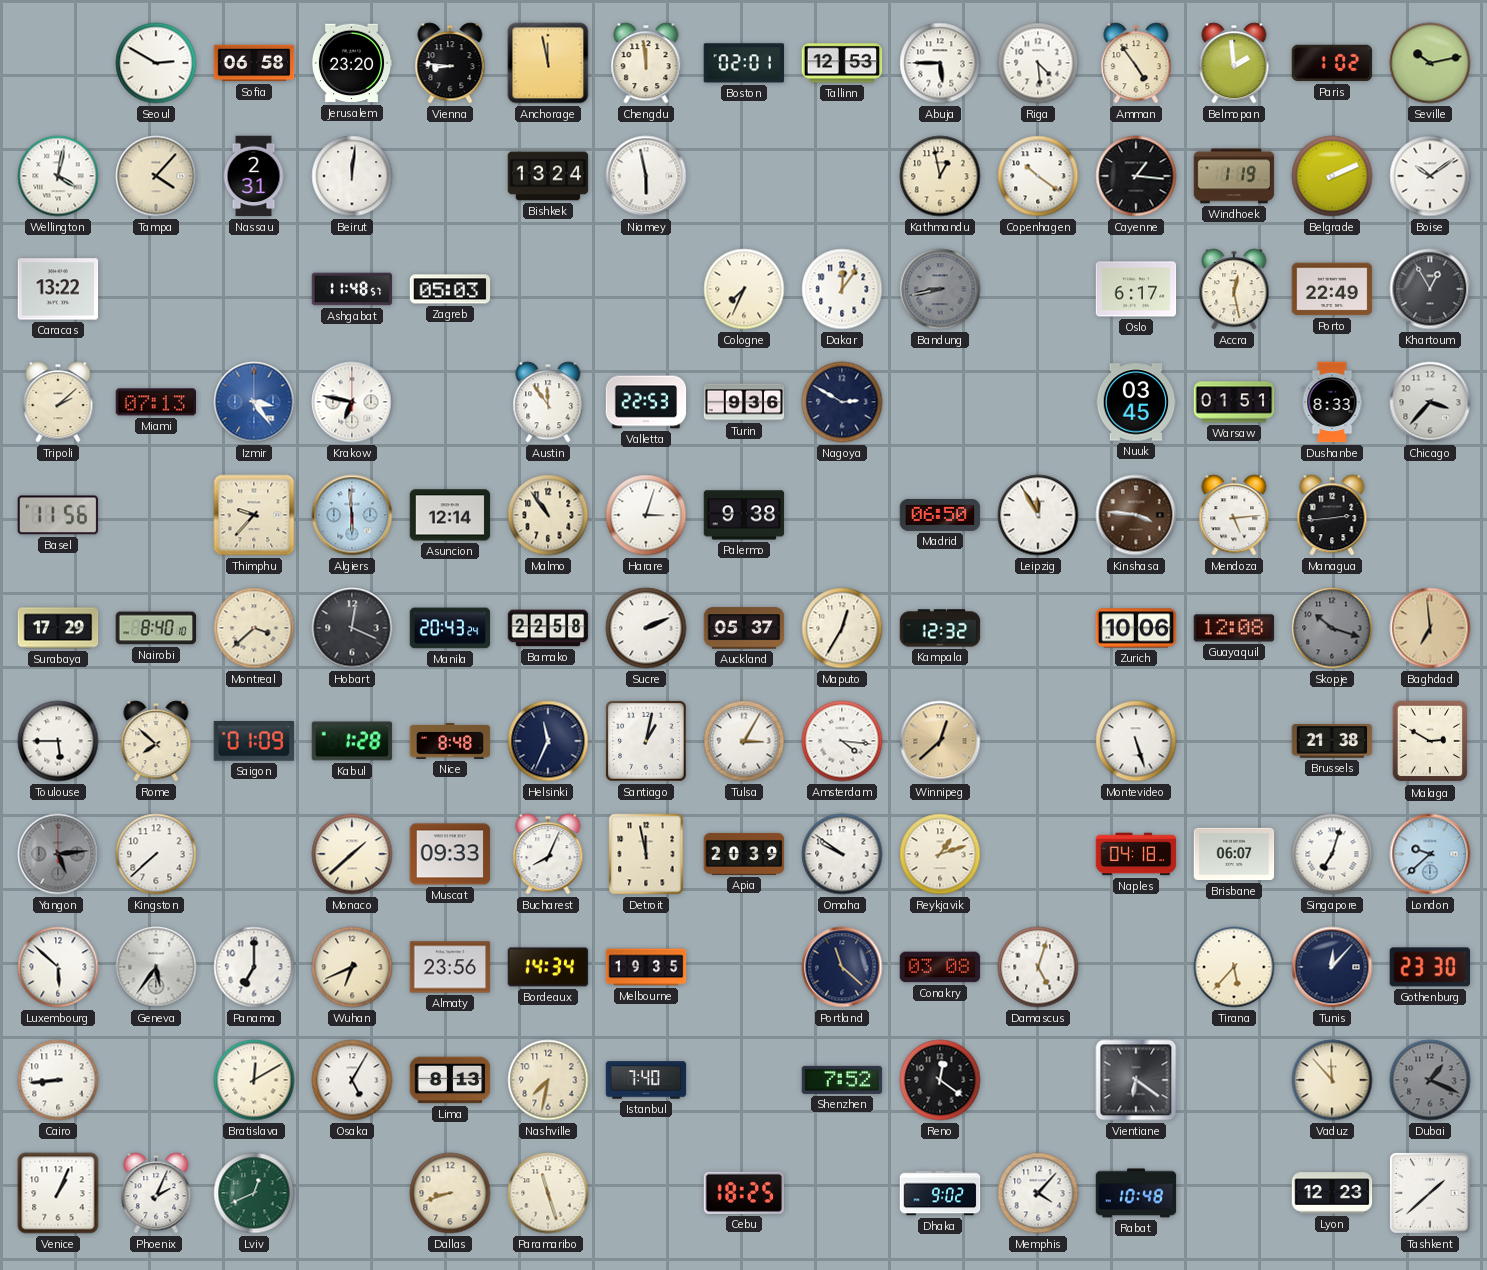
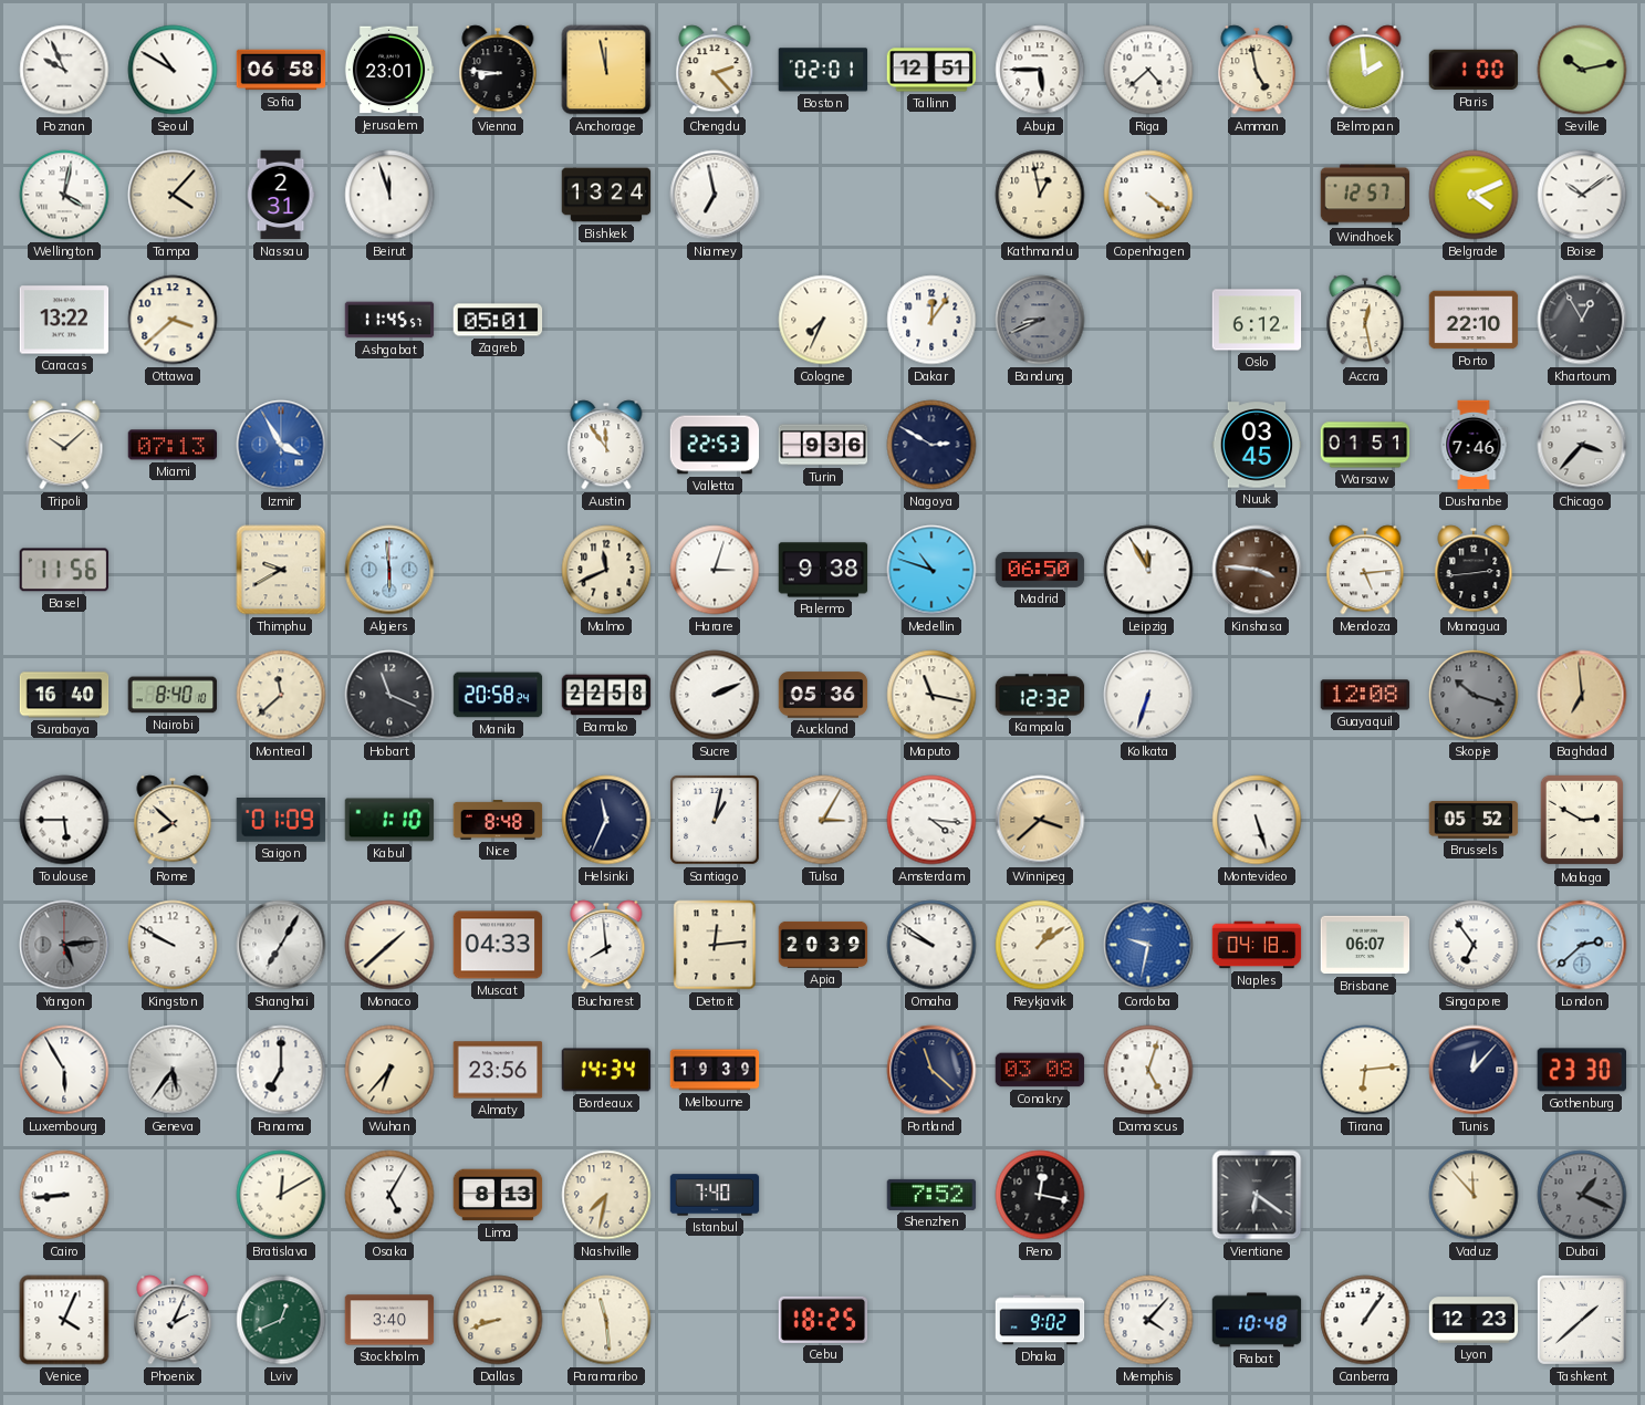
Poznan: none -> 9:56 (64, 70)
Seoul: 2:50 -> 10:50 (173, 70)
Jerusalem: 23:20 -> 23:01 (389, 70)
Chengdu: 11:59 -> 2:23 (715, 70)
Tallinn: 12:53 -> 12:51 (931, 70)
Riga: 4:29 -> 4:38 (1148, 70)
Amman: 4:54 -> 4:58 (1257, 70)
Paris: 1:02 -> 1:00 (1474, 70)
Beirut: 12:01 -> 11:57 (389, 195)
Niamey: 5:58 -> 6:58 (715, 195)
Copenhagen: 10:21 -> 4:21 (1148, 195)
Cayenne: 1:16 -> none (1136, 176)
Windhoek: 1:19 -> 12:57 (1365, 195)
Belgrade: 2:11 -> 4:11 (1474, 195)
Ottawa: none -> 3:38 (173, 320)
Ashgabat: 11:48 -> 11:45 (389, 320)
Zagreb: 05:03 -> 05:01 (498, 320)
Bandung: 8:43 -> 8:41 (1040, 320)
Oslo: 6:17 -> 6:12 (1257, 320)
Porto: 22:49 -> 22:10 (1474, 320)
Tripoli: 2:08 -> 10:08 (64, 445)
Izmir: 3:24 -> 3:55 (281, 445)
Krakow: 6:47 -> none (352, 402)
Dushanbe: 8:33 -> 7:46 (1474, 445)
Thimphu: 9:37 -> 9:40 (281, 570)
Asuncion: 12:14 -> none (450, 515)
Malmo: 10:54 -> 11:41 (606, 570)
Medellin: none -> 10:48 (931, 570)
Surabaya: 17:29 -> 16:40 (64, 695)
Montreal: 3:38 -> 11:38 (281, 695)
Hobart: 12:19 -> 11:19 (389, 695)
Manila: 20:43 -> 20:58 (498, 695)
Auckland: 05:37 -> 05:36 (823, 695)
Maputo: 12:35 -> 11:17 (931, 695)
Kolkata: none -> 6:33 (1148, 695)
Zurich: 10:06 -> none (1136, 628)
Kabul: 1:28 -> 1:10 (389, 820)
Winnipeg: 12:38 -> 3:38 (1040, 820)
Brussels: 21:38 -> 05:52 (1474, 820)
Kingston: 7:38 -> 9:50 (173, 945)
Shanghai: none -> 7:05 (281, 945)
Muscat: 09:33 -> 04:33 (498, 945)
Bucharest: 8:04 -> 7:59 (606, 945)
Detroit: 11:58 -> 12:14 (715, 945)
Reykjavik: 1:12 -> 1:09 (1040, 945)
Cordoba: none -> 9:32 (1148, 945)
Singapore: 7:03 -> 6:54 (1474, 945)
London: 9:38 -> 2:38 (1582, 945)
Luxembourg: 5:52 -> 5:55 (64, 1070)
Wuhan: 6:41 -> 6:37 (389, 1070)
Melbourne: 19:35 -> 19:39 (715, 1070)
Tirana: 5:37 -> 6:14 (1365, 1070)
Reno: 12:21 -> 12:17 (1040, 1195)
Venice: 1:04 -> 4:04 (64, 1320)
Stockholm: none -> 3:40 (389, 1320)
Paramaribo: 11:27 -> 11:29 (606, 1320)
Canberra: none -> 1:06 (1365, 1320)
